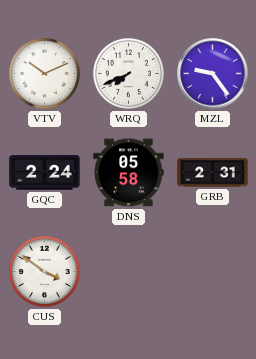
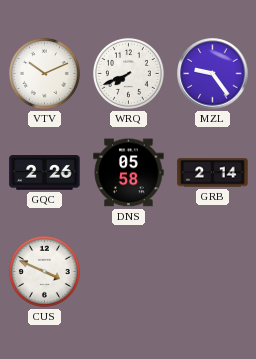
GQC: 2:24 -> 2:26 (45, 173)
GRB: 2:31 -> 2:14 (213, 173)
CUS: 3:51 -> 3:49 (44, 271)
